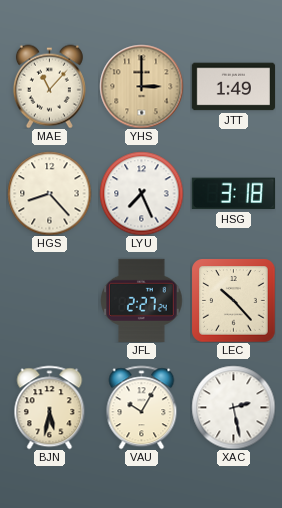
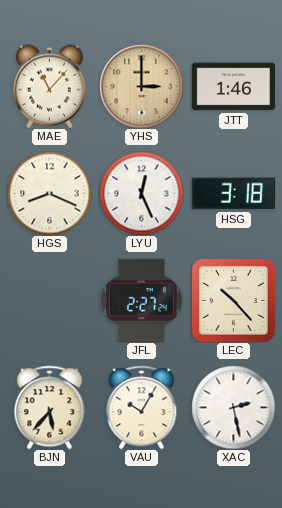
JTT: 1:49 -> 1:46 (233, 87)
HGS: 8:23 -> 8:19 (49, 193)
LYU: 7:26 -> 12:26 (141, 193)
BJN: 5:32 -> 5:37 (50, 407)
